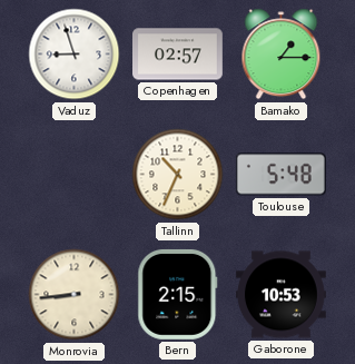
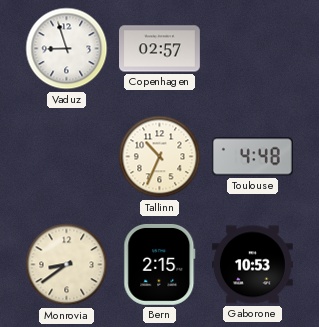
Bamako: 1:15 -> none (282, 55)
Toulouse: 5:48 -> 4:48 (252, 157)
Monrovia: 8:44 -> 8:39 (67, 265)
